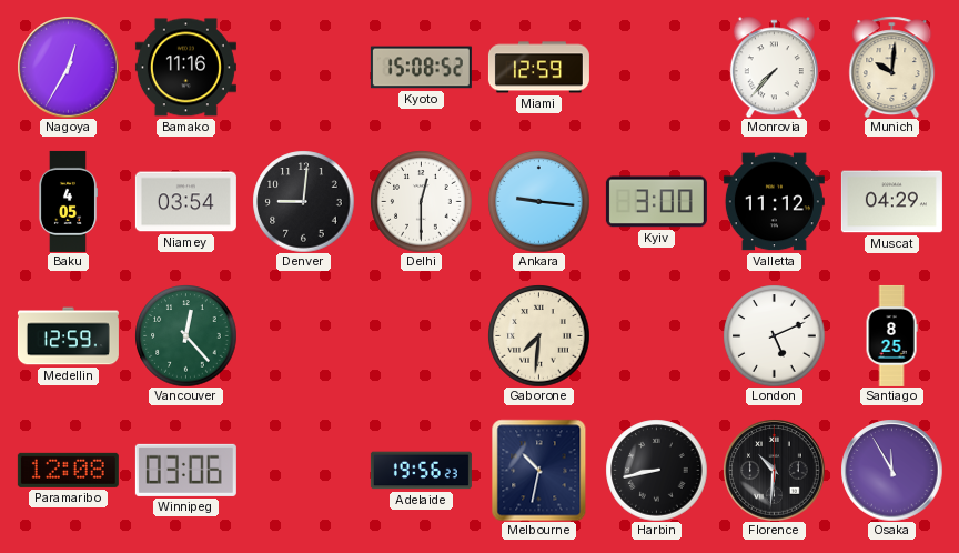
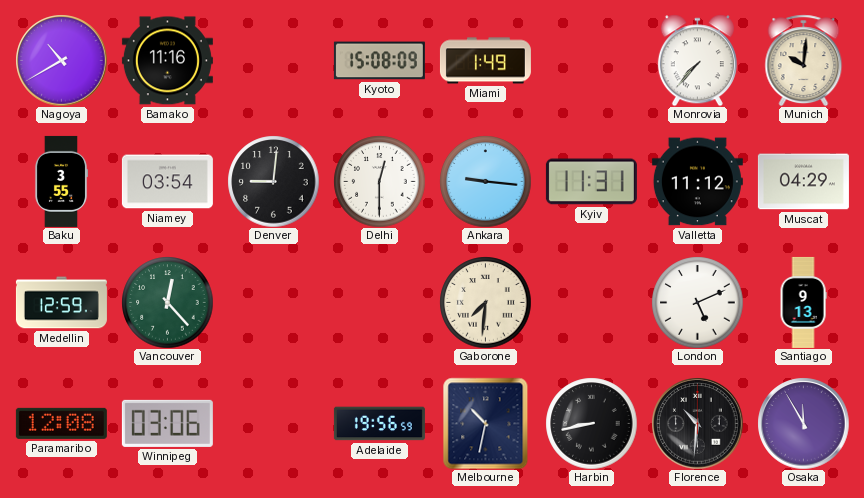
Nagoya: 12:35 -> 10:40 (61, 60)
Kyoto: 15:08:52 -> 15:08:09 (379, 61)
Miami: 12:59 -> 1:49 (485, 61)
Baku: 4:05 -> 3:55 (61, 181)
Kyiv: 3:00 -> 11:31 (591, 182)
Santiago: 8:25 -> 9:13 (803, 302)
Adelaide: 19:56:23 -> 19:56:59 (379, 424)
